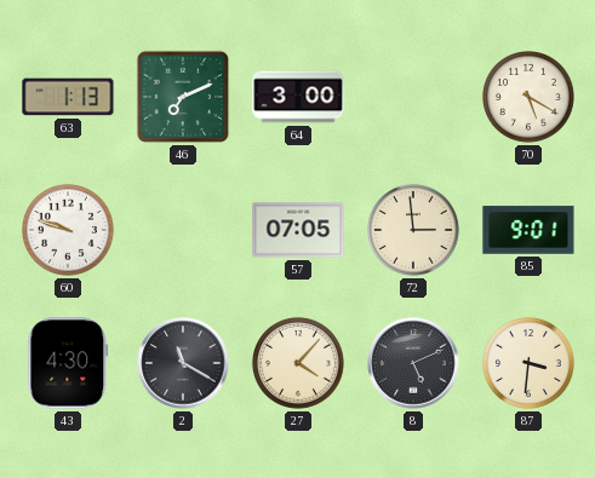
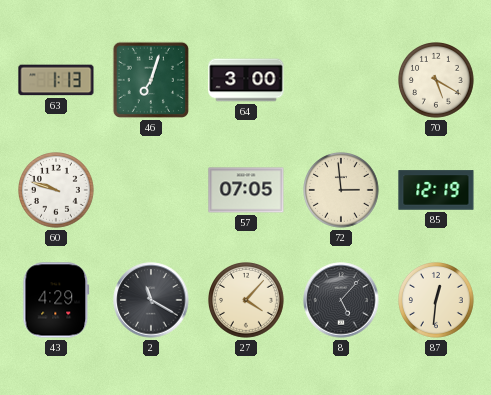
46: 7:11 -> 7:03 (151, 80)
85: 9:01 -> 12:19 (436, 190)
43: 4:30 -> 4:29 (56, 300)
8: 5:11 -> 5:07 (341, 300)
87: 3:31 -> 12:31 (437, 301)
